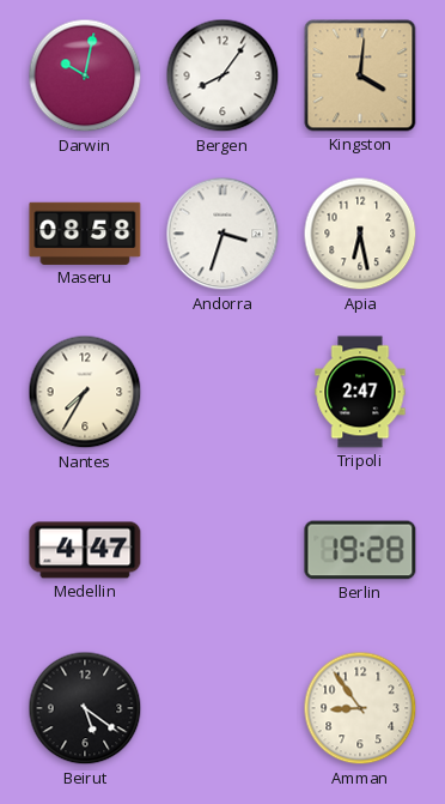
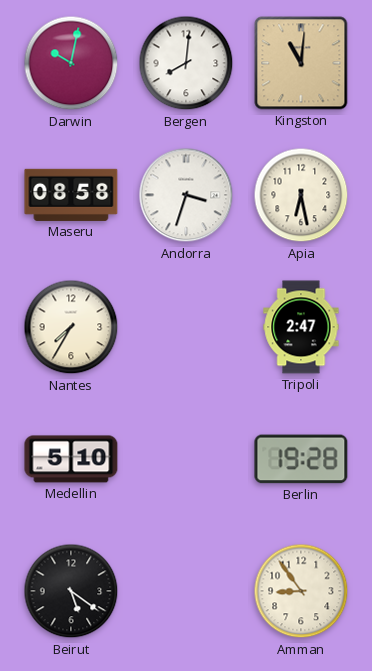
Bergen: 8:06 -> 8:01 (186, 63)
Kingston: 4:01 -> 11:01 (301, 63)
Medellin: 4:47 -> 5:10 (71, 459)
